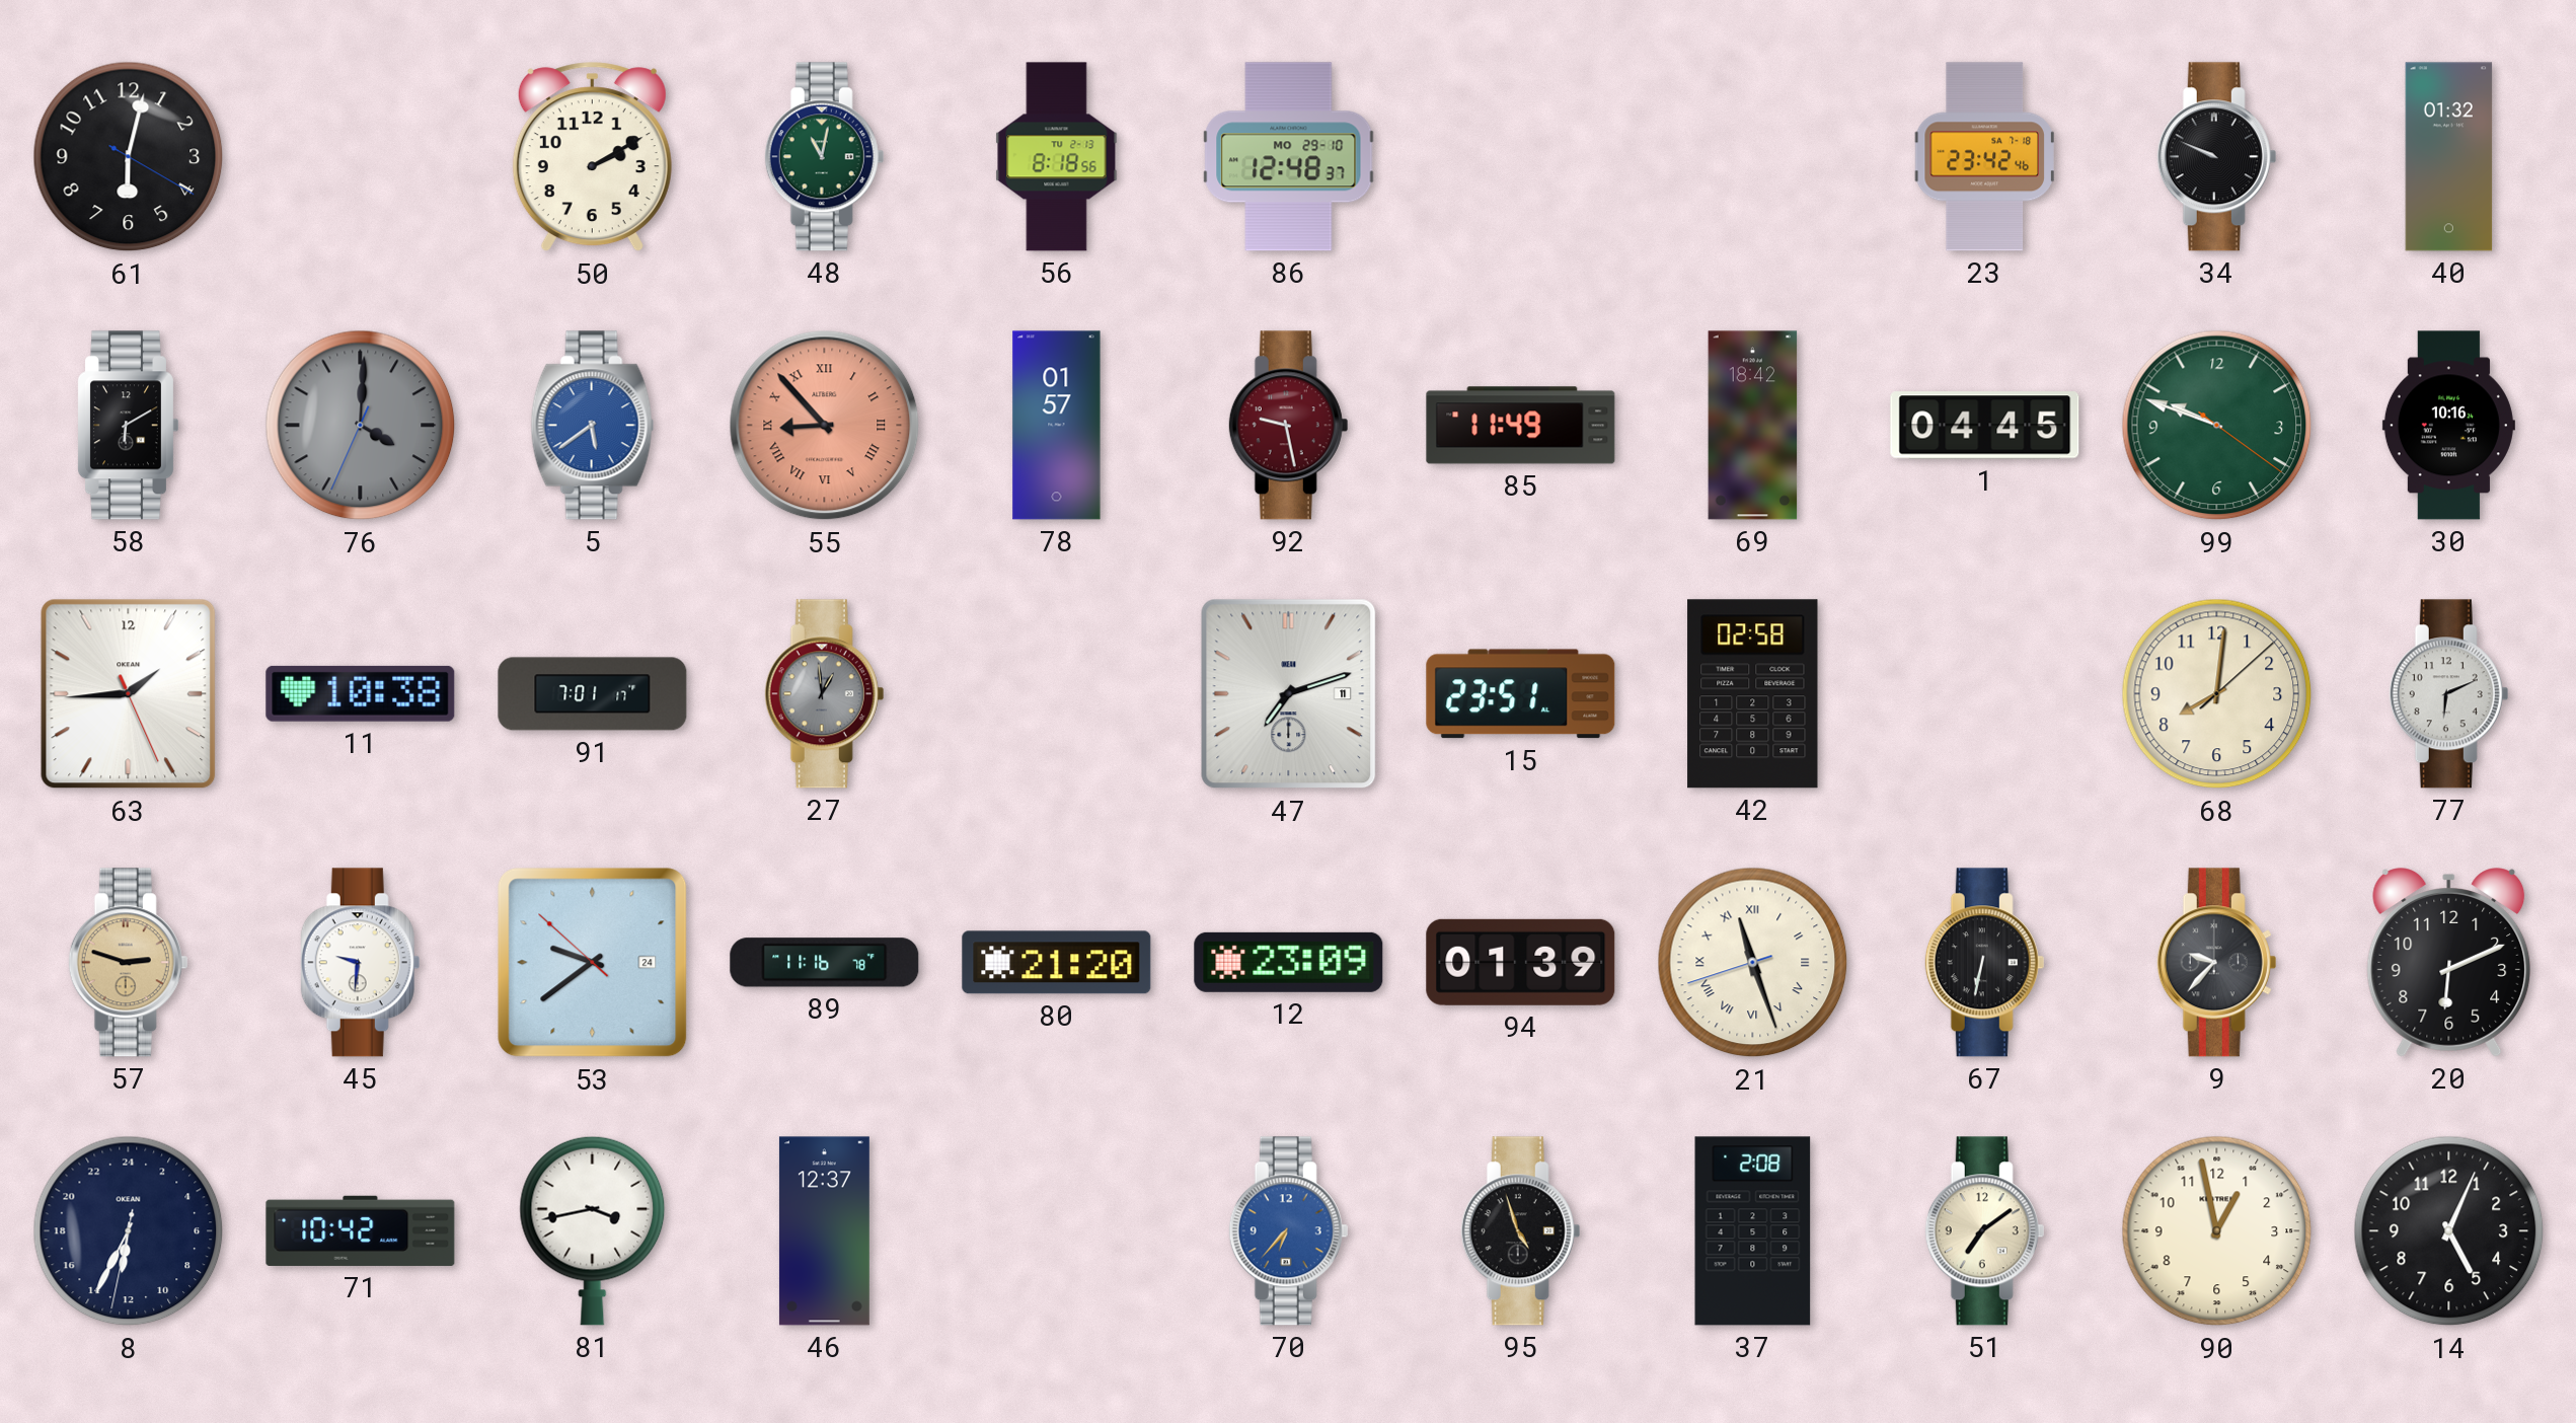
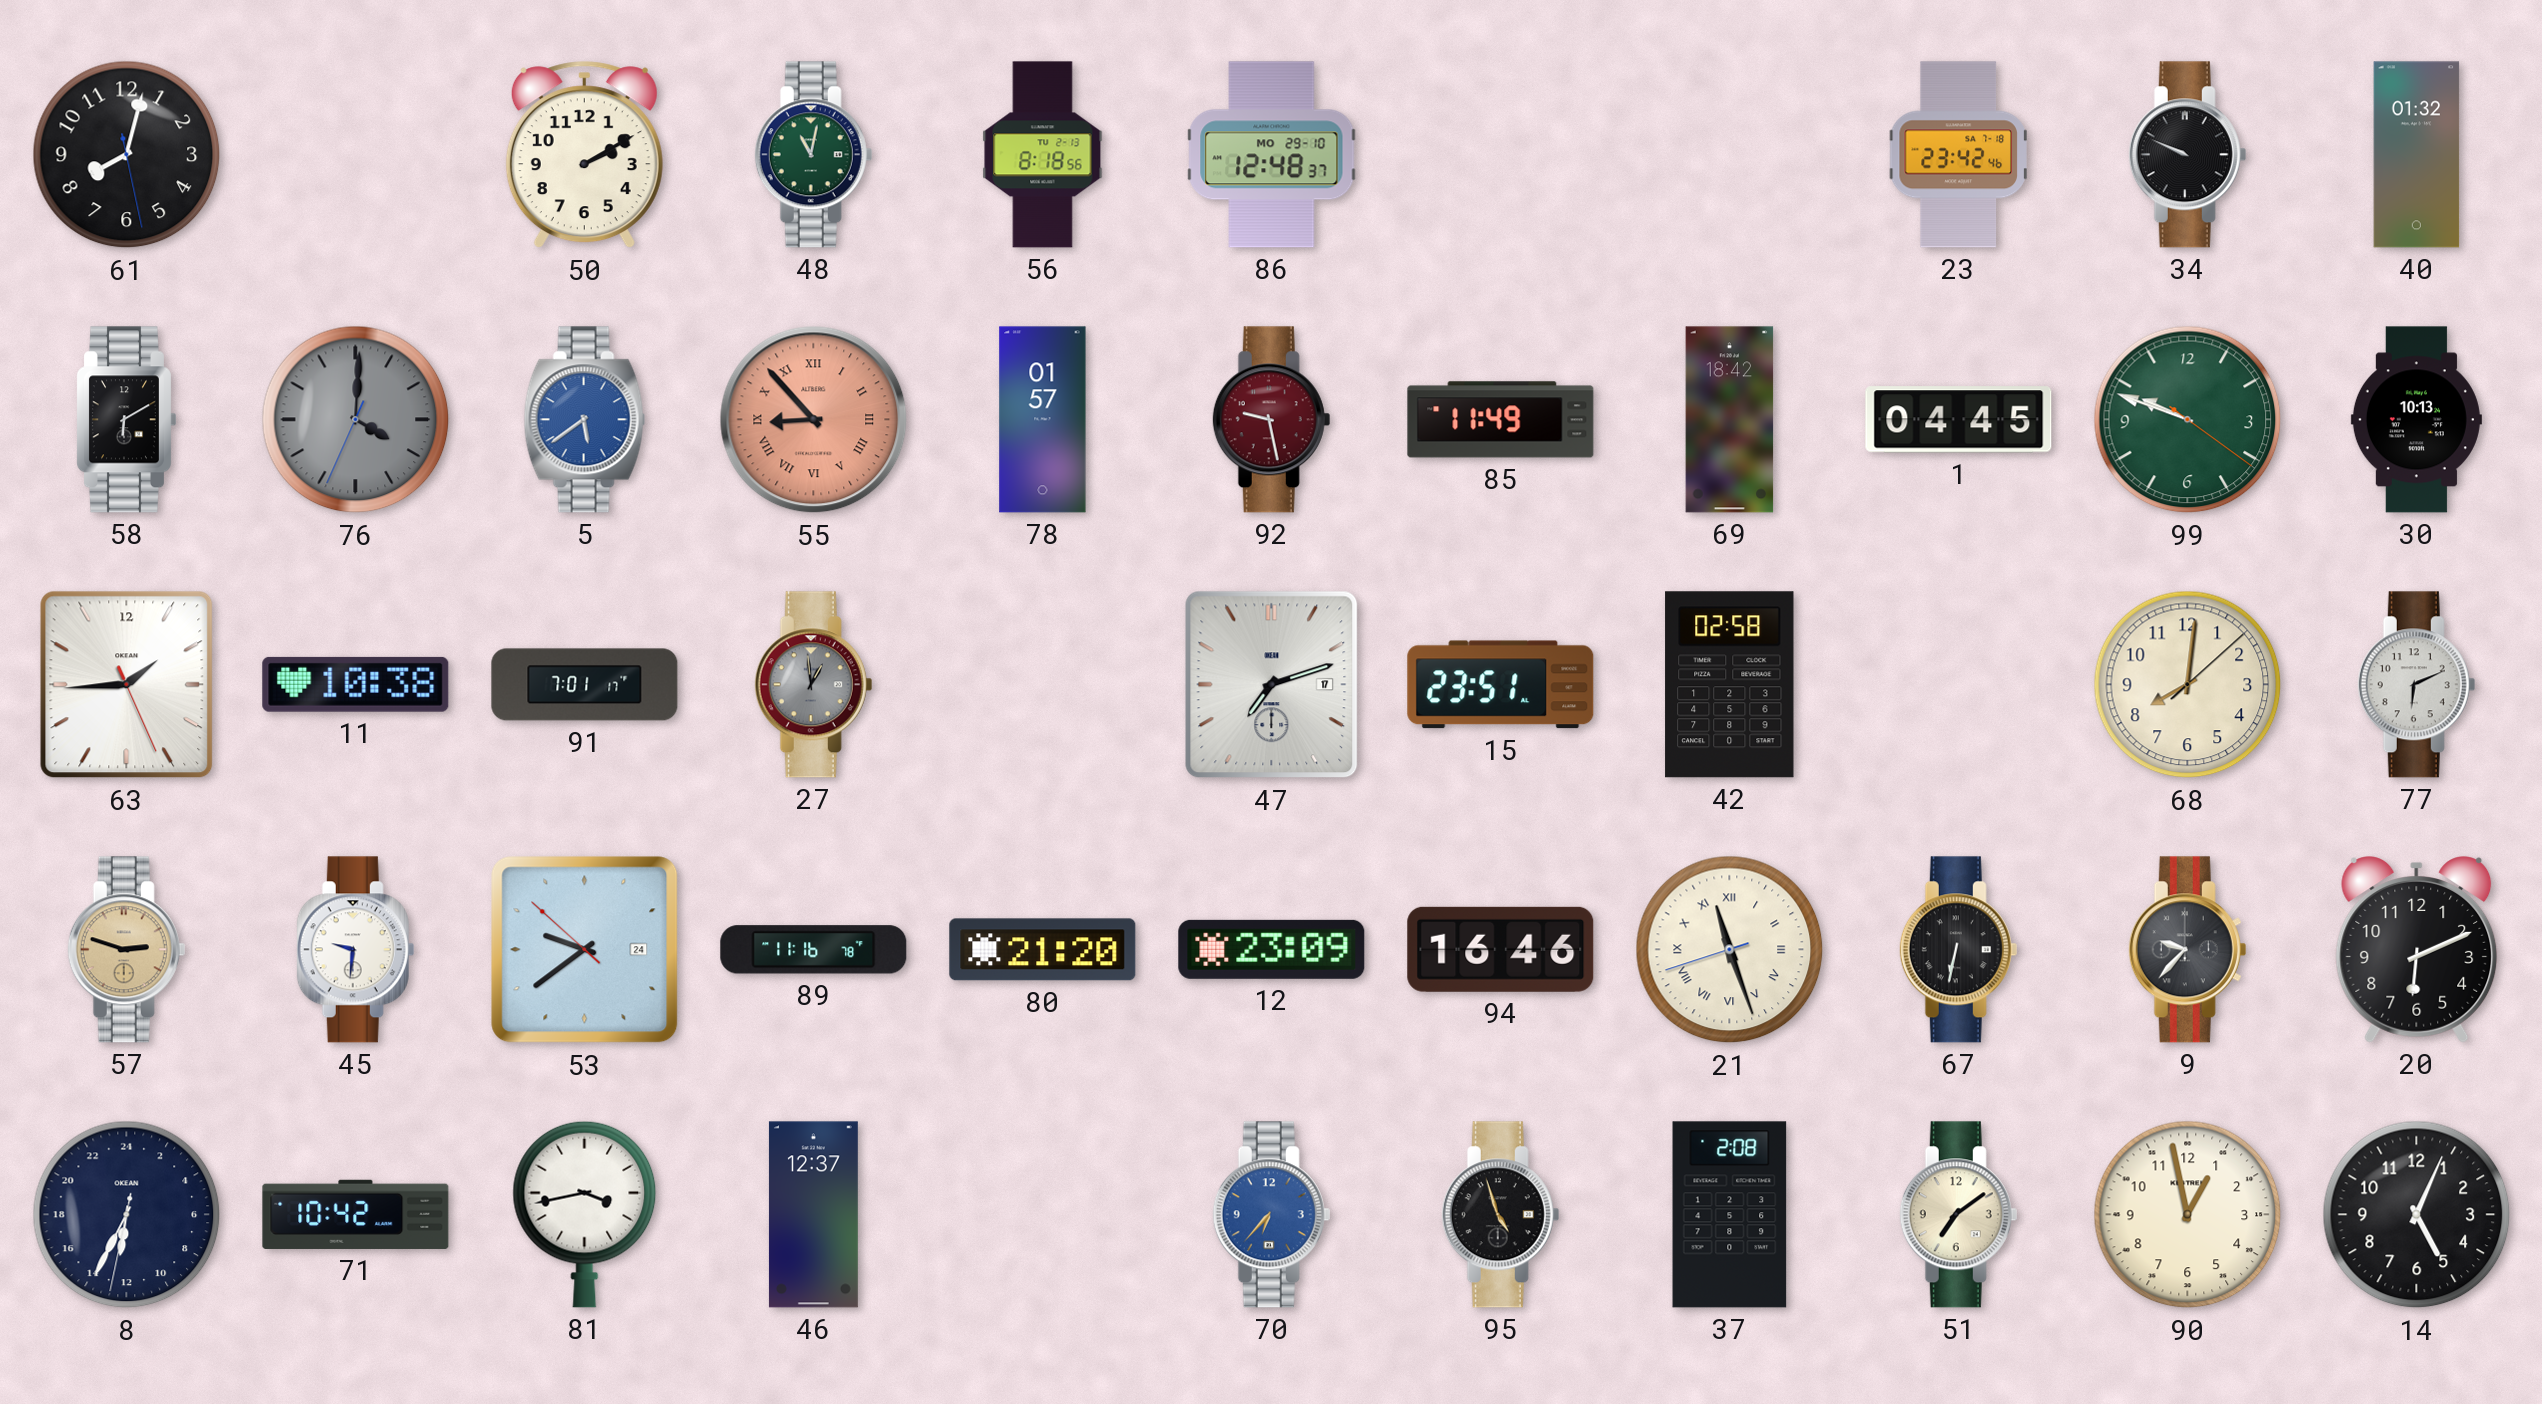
61: 6:02 -> 8:02 (127, 155)
30: 10:16 -> 10:13 (2416, 420)
47 date: 11 -> 17 (1272, 685)
94: 01:39 -> 16:46 (1501, 949)
